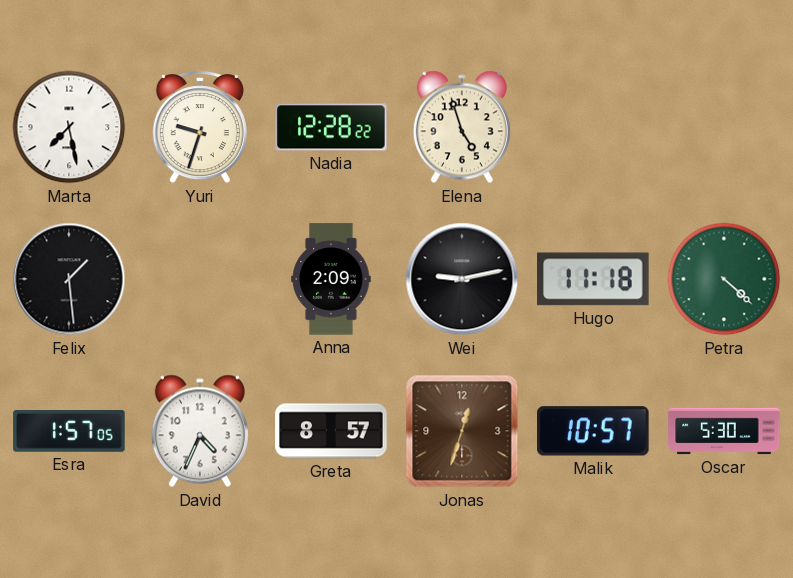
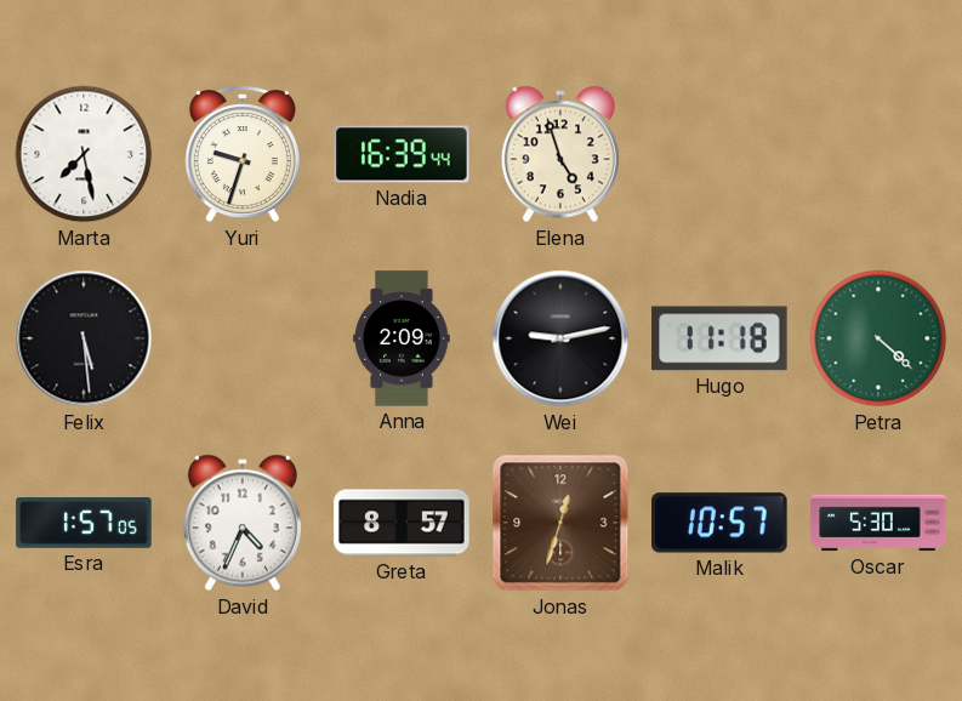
Nadia: 12:28 -> 16:39 (402, 154)
Felix: 1:29 -> 5:29 (84, 338)
